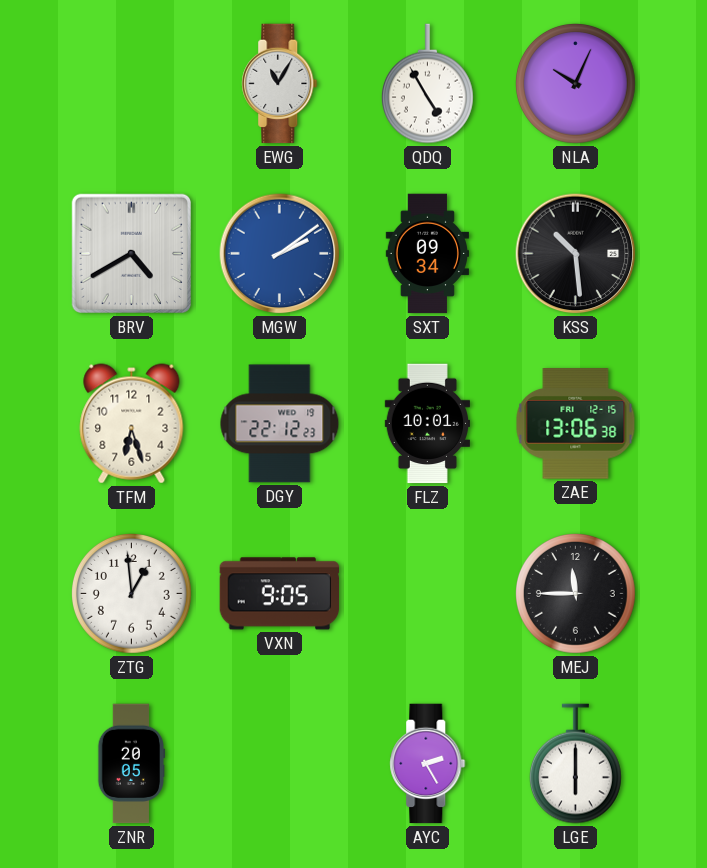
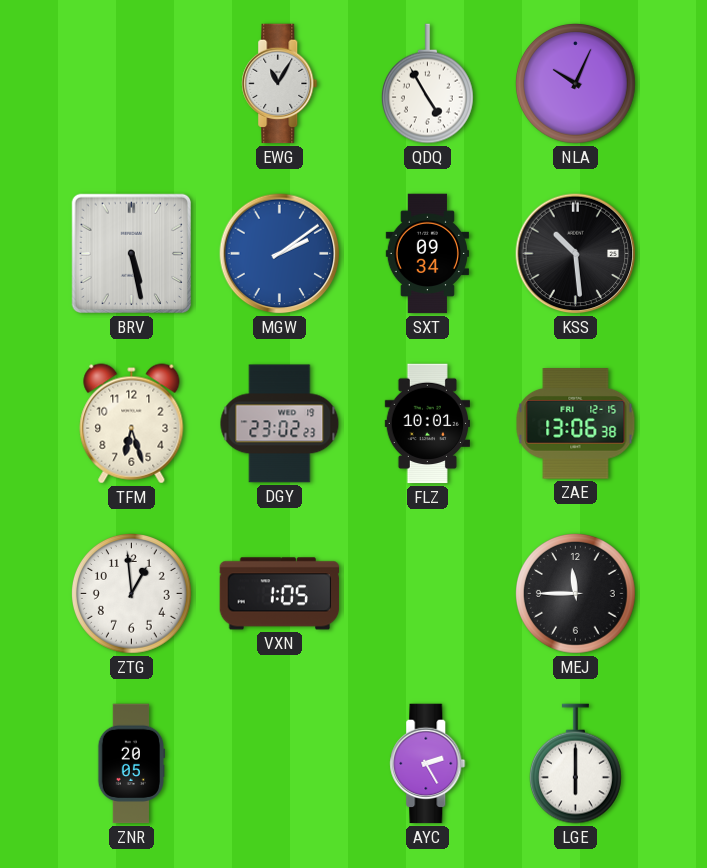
BRV: 4:40 -> 5:28 (131, 253)
DGY: 22:12 -> 23:02 (280, 424)
VXN: 9:05 -> 1:05 (280, 594)
